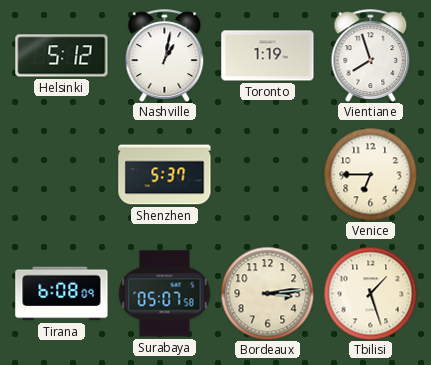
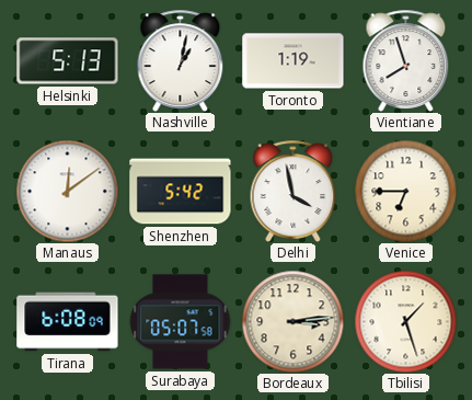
Helsinki: 5:12 -> 5:13 (68, 61)
Manaus: none -> 12:09 (67, 191)
Shenzhen: 5:37 -> 5:42 (181, 192)
Delhi: none -> 3:58 (293, 191)
